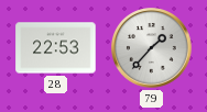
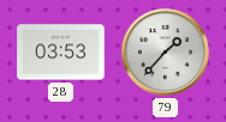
28: 22:53 -> 03:53 (61, 53)
